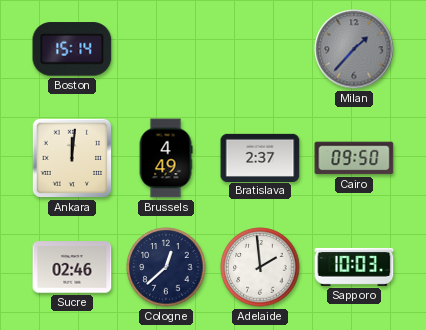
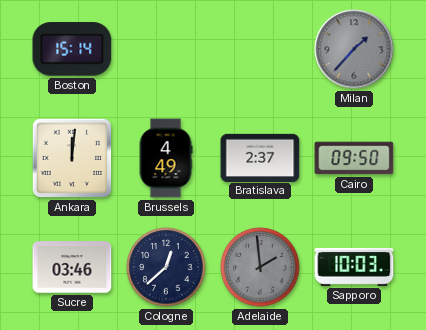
Sucre: 02:46 -> 03:46 (72, 267)
Adelaide dial: white -> grey (260, 267)
